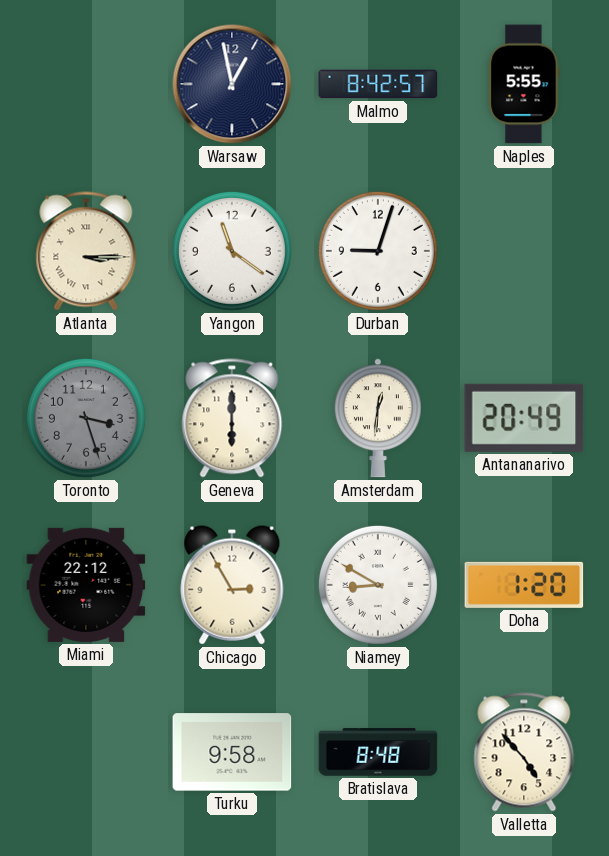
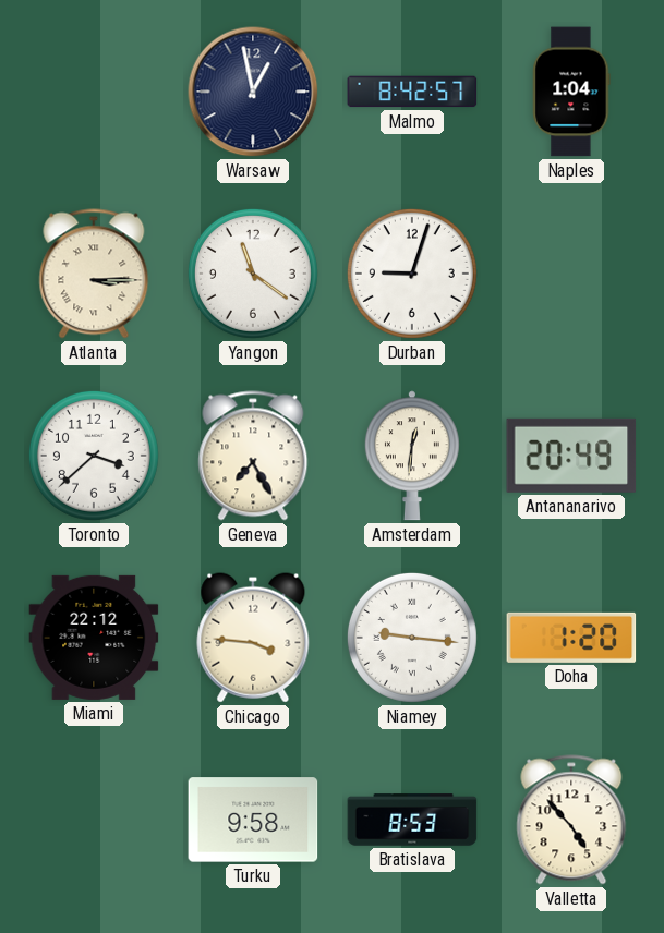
Naples: 5:55 -> 1:04 (571, 92)
Toronto: 3:27 -> 3:38 (94, 456)
Toronto dial: grey -> white (94, 456)
Geneva: 6:00 -> 7:25 (253, 456)
Chicago: 2:55 -> 3:46 (253, 638)
Niamey: 8:50 -> 9:16 (412, 638)
Bratislava: 8:48 -> 8:53 (412, 820)
